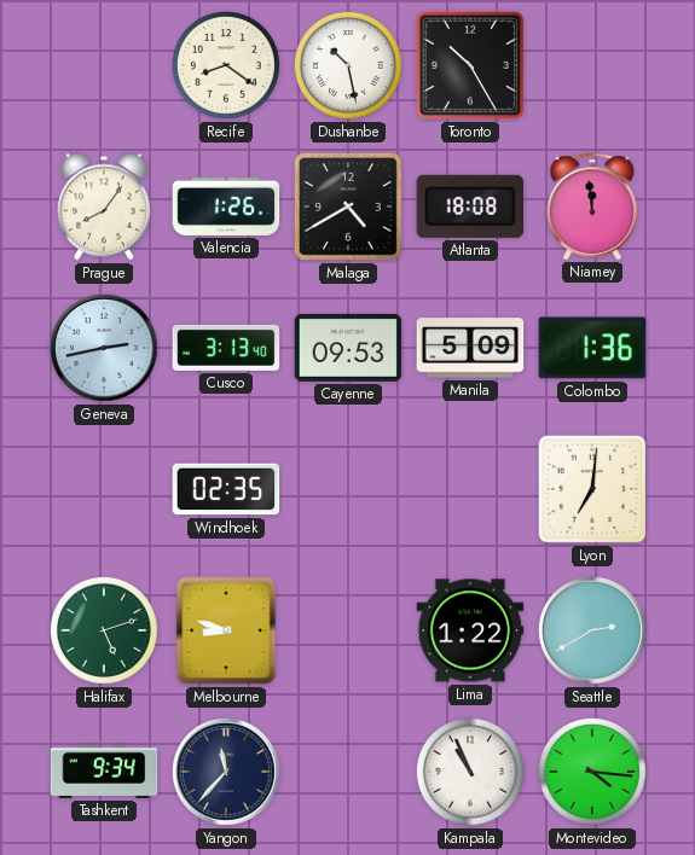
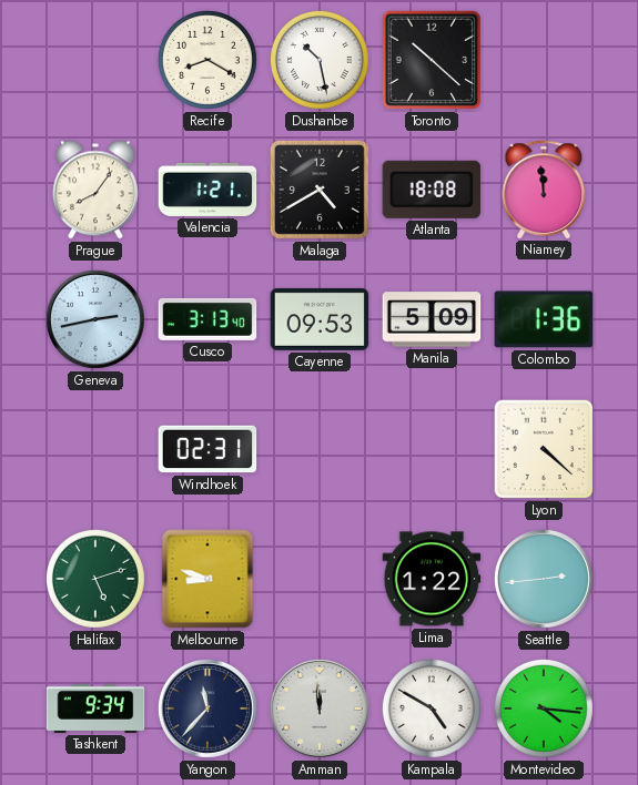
Recife: 8:21 -> 8:20 (207, 60)
Toronto: 10:25 -> 10:22 (432, 60)
Valencia: 1:26 -> 1:21 (207, 190)
Windhoek: 02:35 -> 02:31 (207, 449)
Lyon: 7:01 -> 4:22 (544, 449)
Seattle: 2:40 -> 2:44 (544, 579)
Amman: none -> 11:59 (320, 708)
Kampala: 10:56 -> 4:50 (432, 708)
